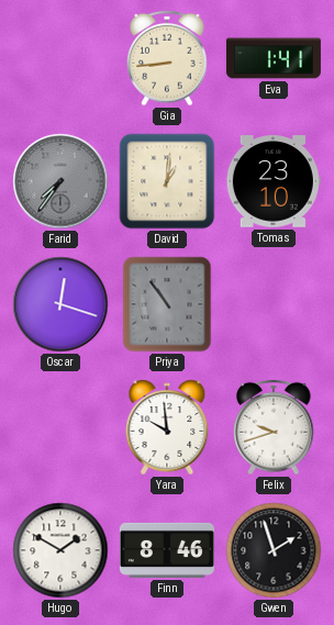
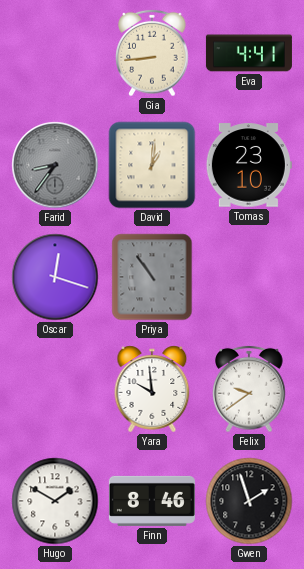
Eva: 1:41 -> 4:41 (249, 53)
Farid: 7:36 -> 8:36 (55, 165)
Felix: 9:42 -> 9:39 (249, 389)
